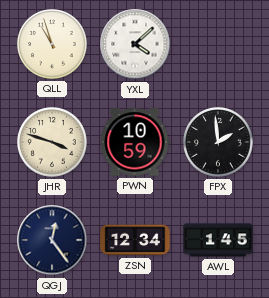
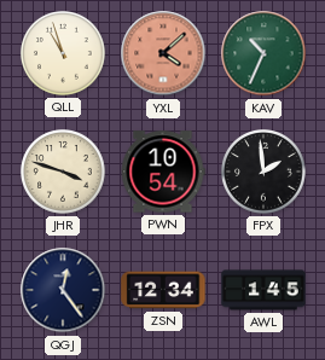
YXL dial: white -> salmon (163, 53)
KAV: none -> 10:34 (263, 53)
PWN: 10:59 -> 10:54 (163, 172)
